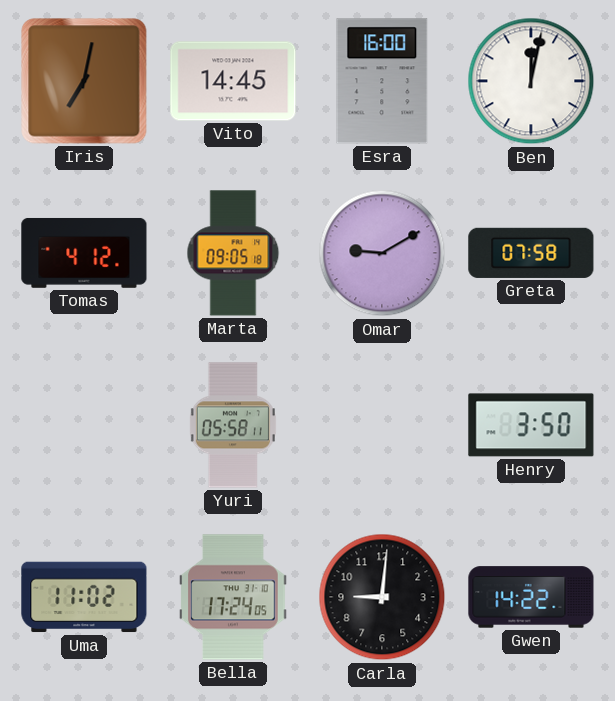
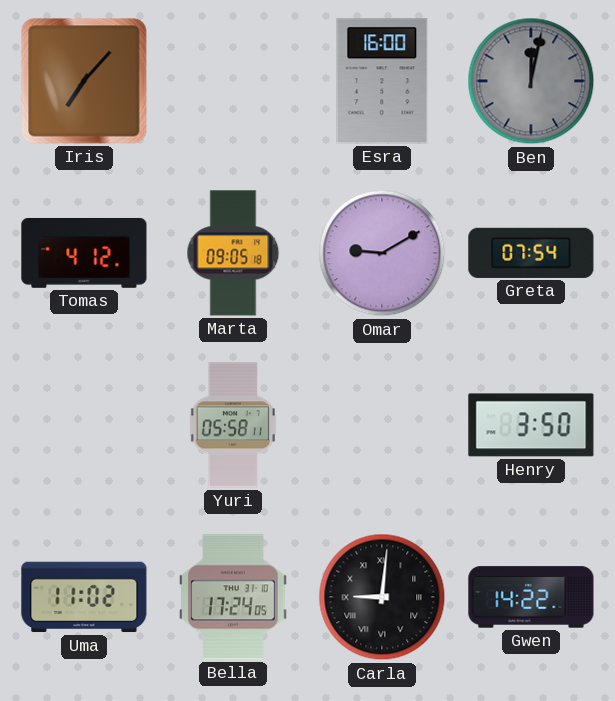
Iris: 7:02 -> 7:07 (84, 81)
Vito: 14:45 -> none (233, 81)
Ben dial: white -> grey (531, 81)
Greta: 07:58 -> 07:54 (531, 253)
Carla numerals: Arabic -> Roman (382, 597)
